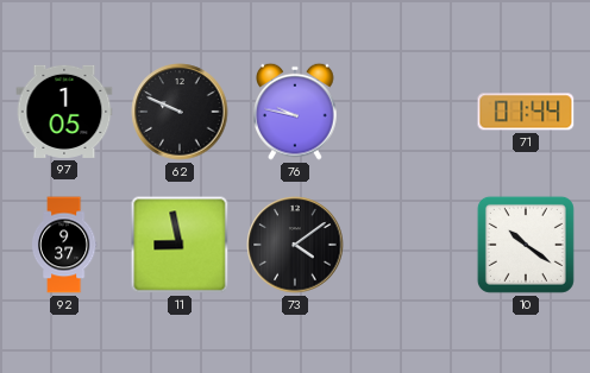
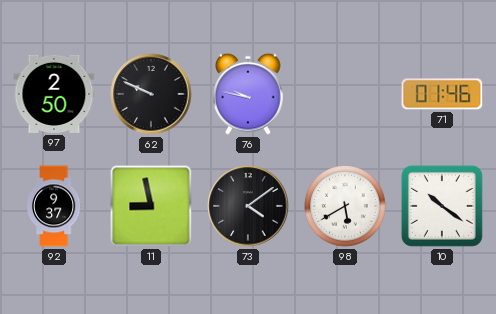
97: 1:05 -> 2:50 (54, 94)
71: 01:44 -> 01:46 (442, 94)
98: none -> 5:40 (345, 206)
